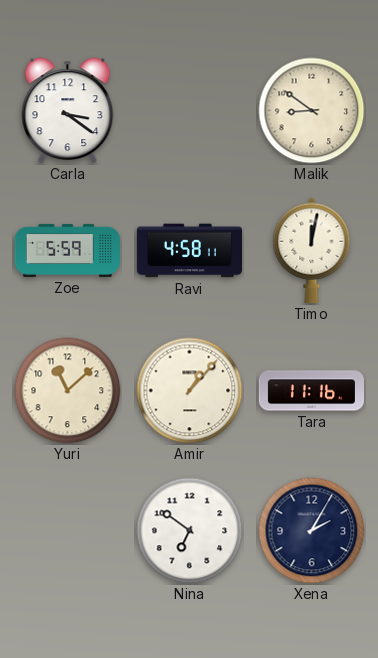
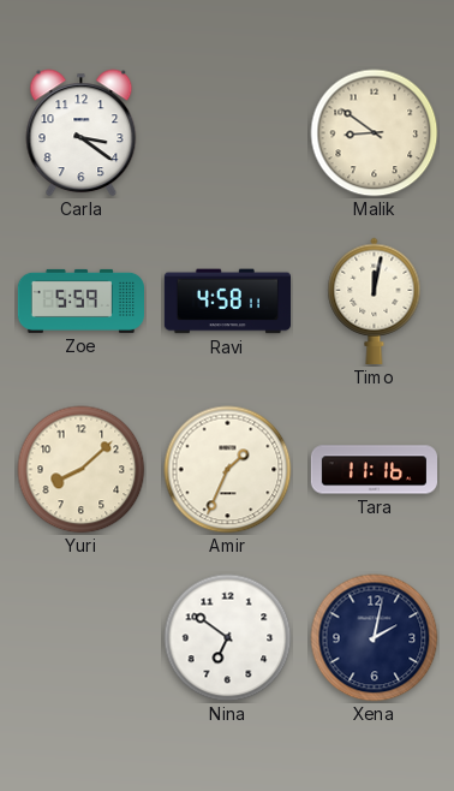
Yuri: 11:08 -> 8:08 (82, 470)
Amir: 1:07 -> 1:34 (228, 470)
Xena: 2:05 -> 2:02 (375, 638)
